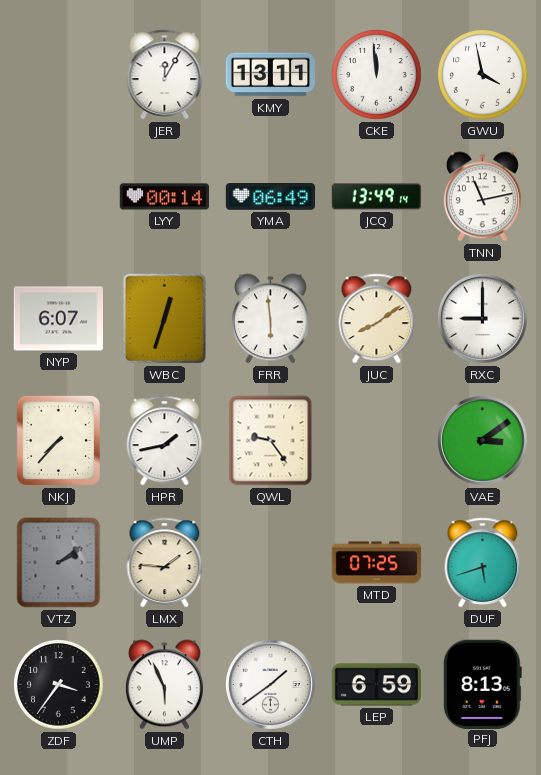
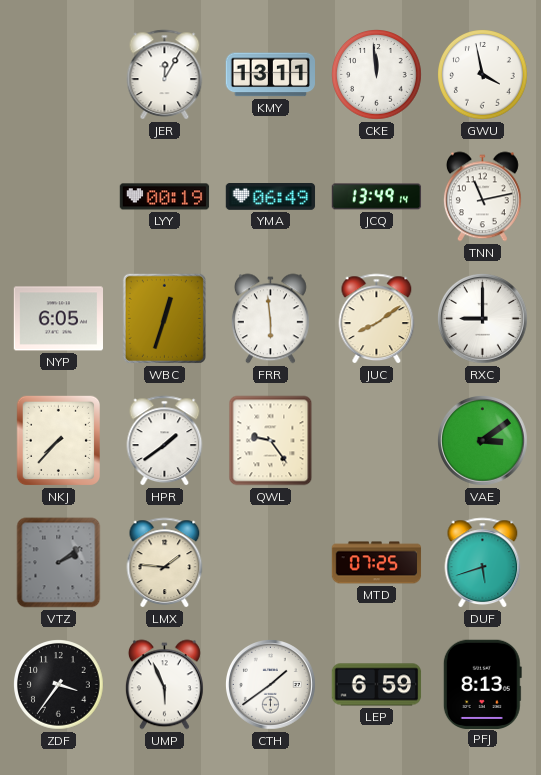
LYY: 00:14 -> 00:19 (165, 197)
NYP: 6:07 -> 6:05 (58, 319)
HPR: 1:43 -> 1:39 (165, 441)
